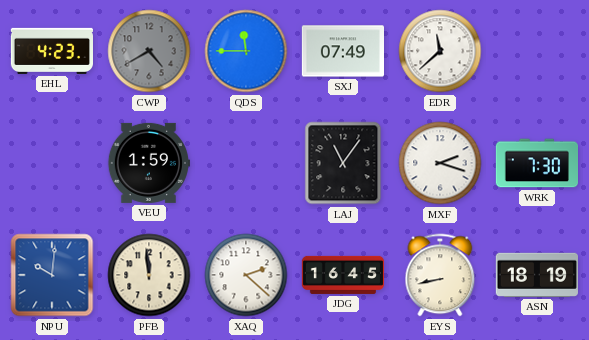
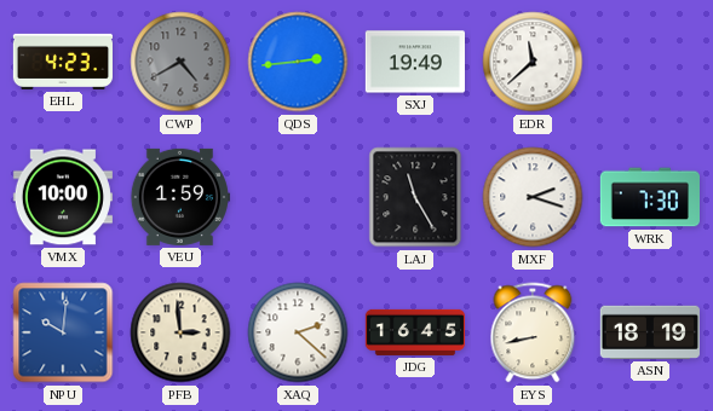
QDS: 11:45 -> 2:44 (298, 62)
SXJ: 07:49 -> 19:49 (414, 62)
VMX: none -> 10:00 (63, 197)
LAJ: 11:06 -> 11:25 (415, 197)
PFB: 11:59 -> 2:59 (180, 332)
